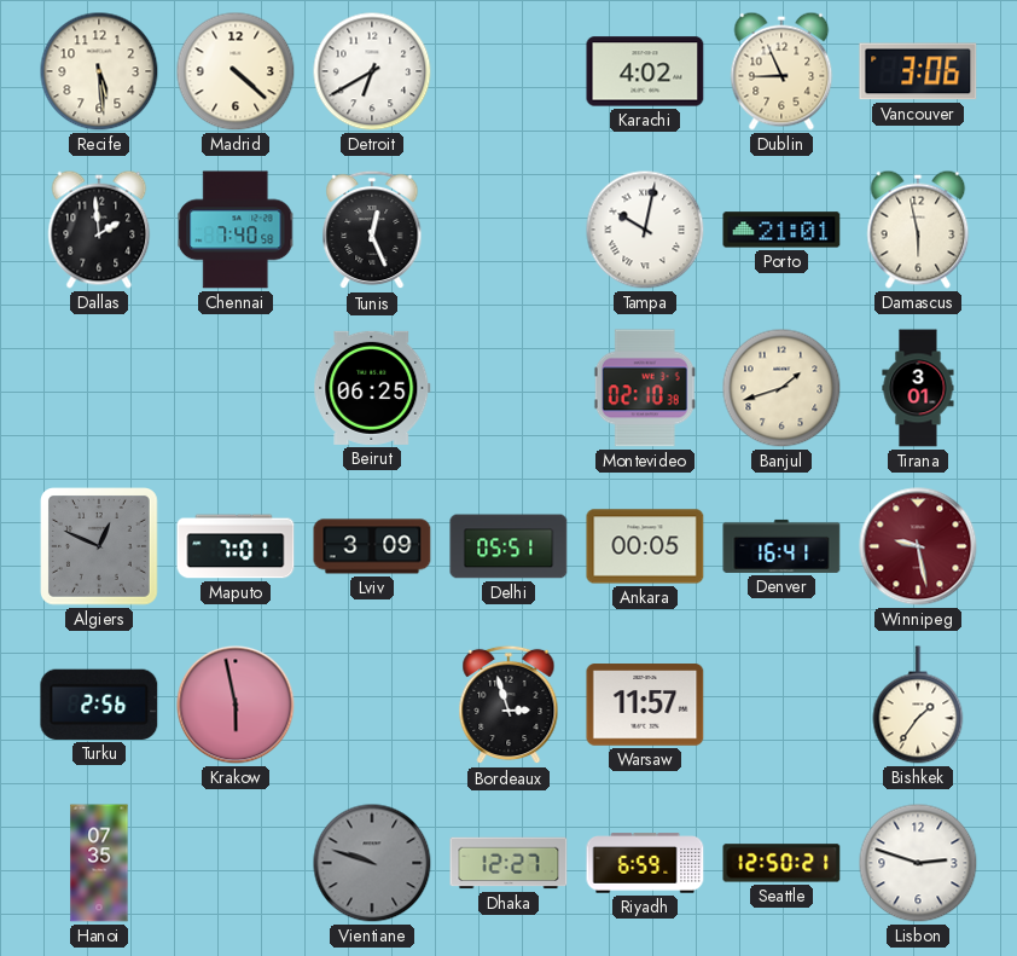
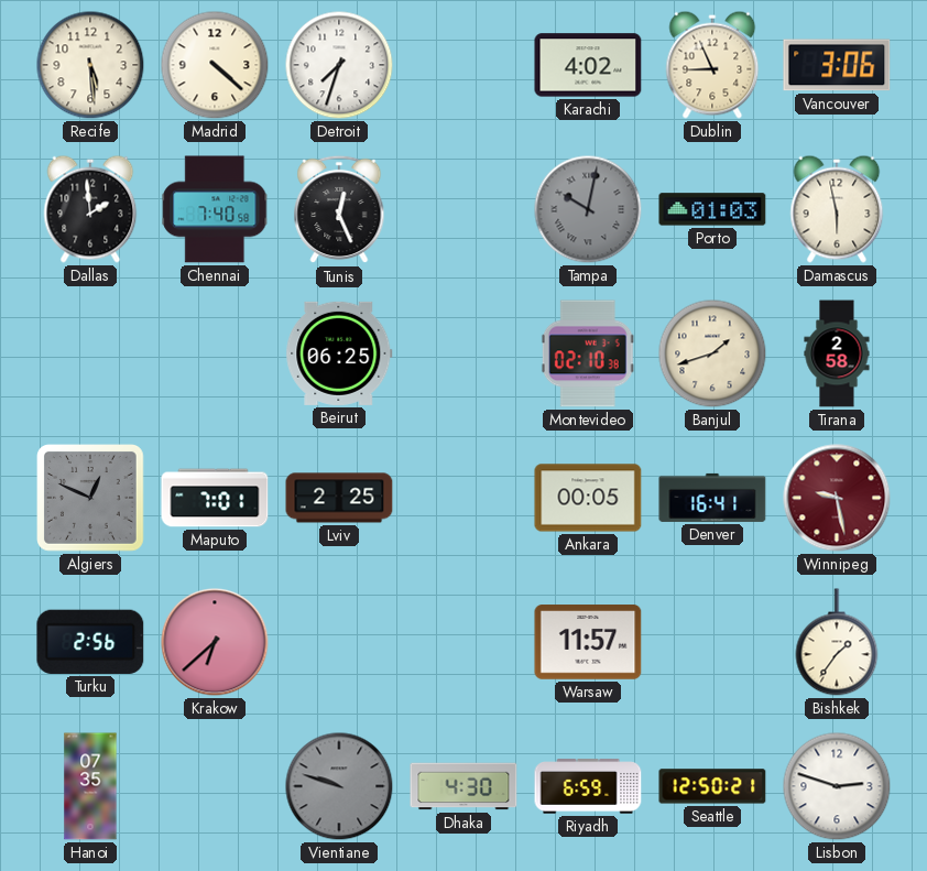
Detroit: 6:40 -> 7:33 (339, 65)
Tampa dial: white -> grey (588, 209)
Porto: 21:01 -> 01:03 (712, 209)
Tirana: 3:01 -> 2:58 (837, 353)
Lviv: 3:09 -> 2:25 (339, 498)
Delhi: 05:51 -> none (508, 546)
Krakow: 5:58 -> 6:38 (215, 642)
Bordeaux: 2:57 -> none (508, 705)
Dhaka: 12:27 -> 4:30 (463, 786)
